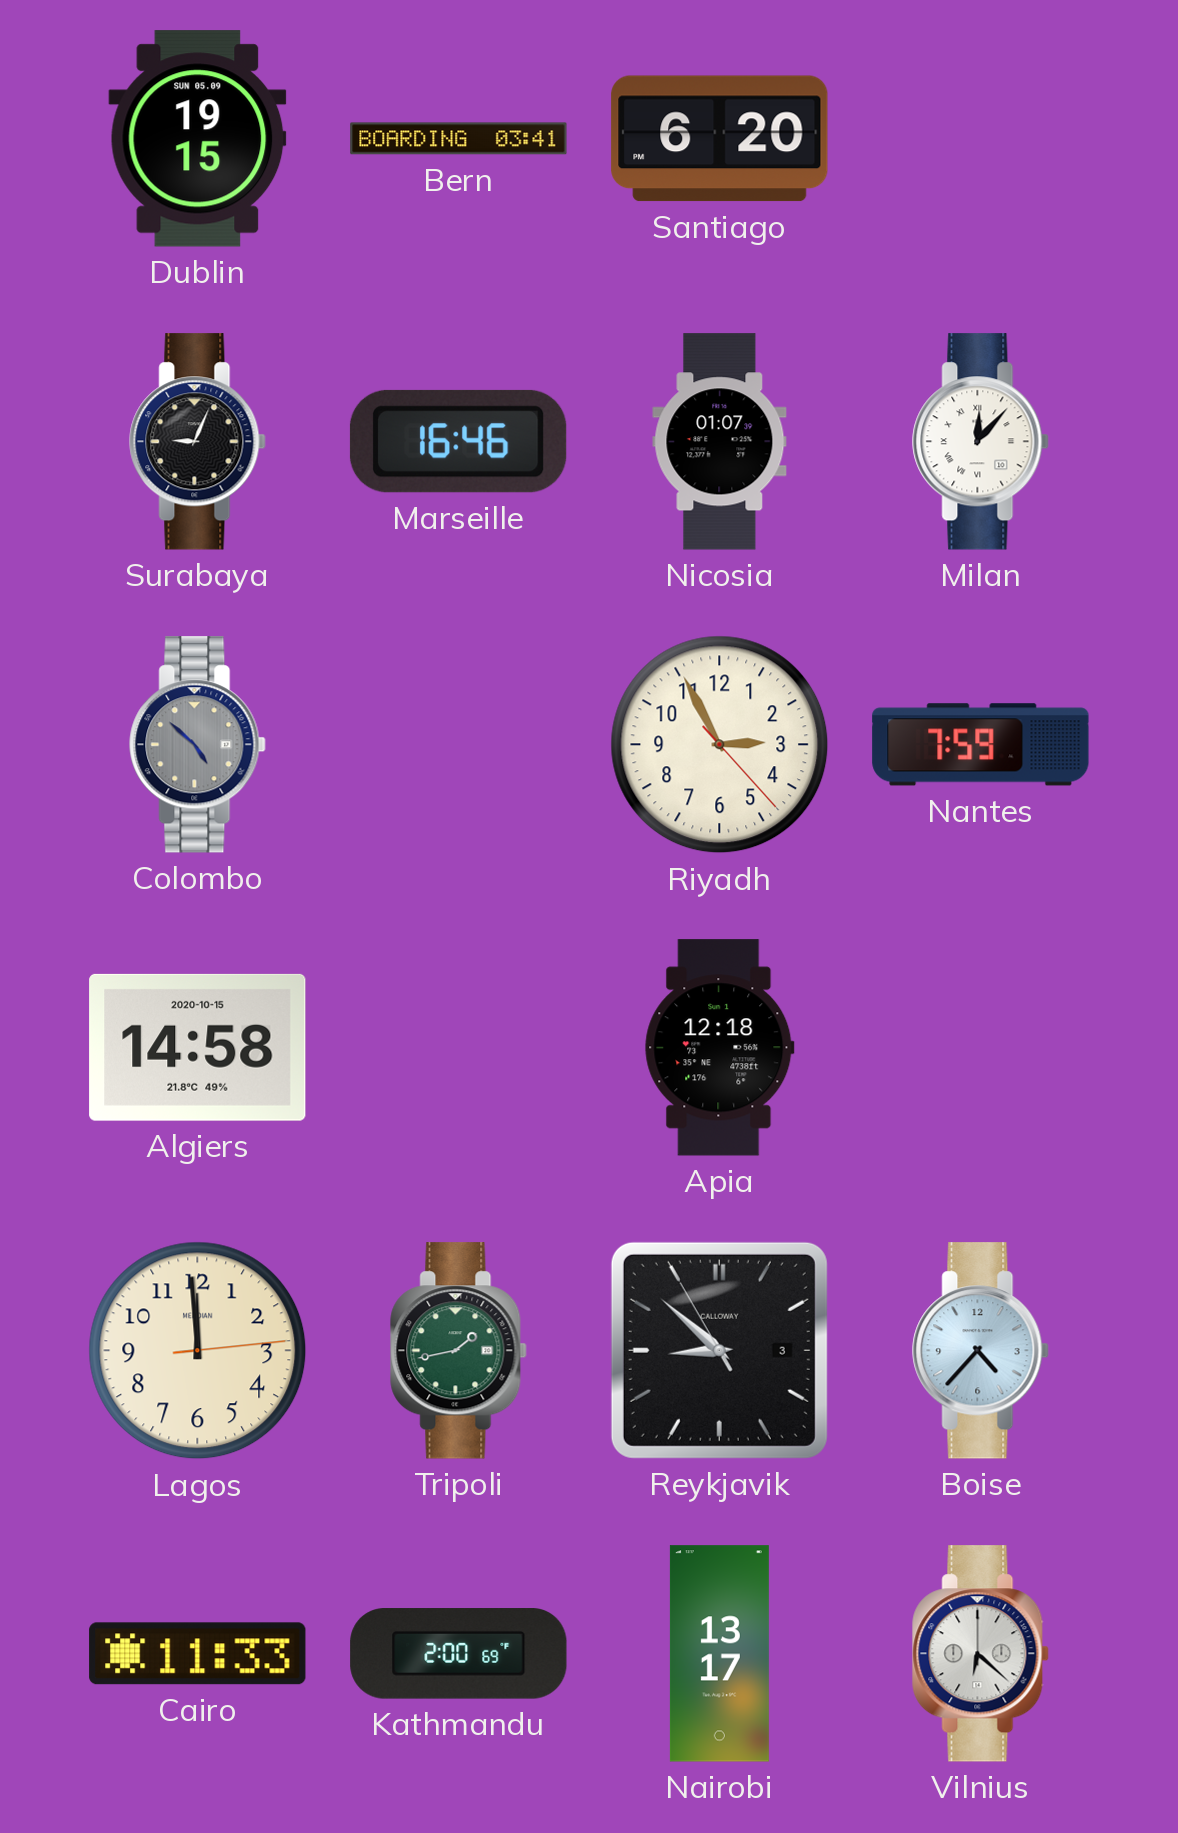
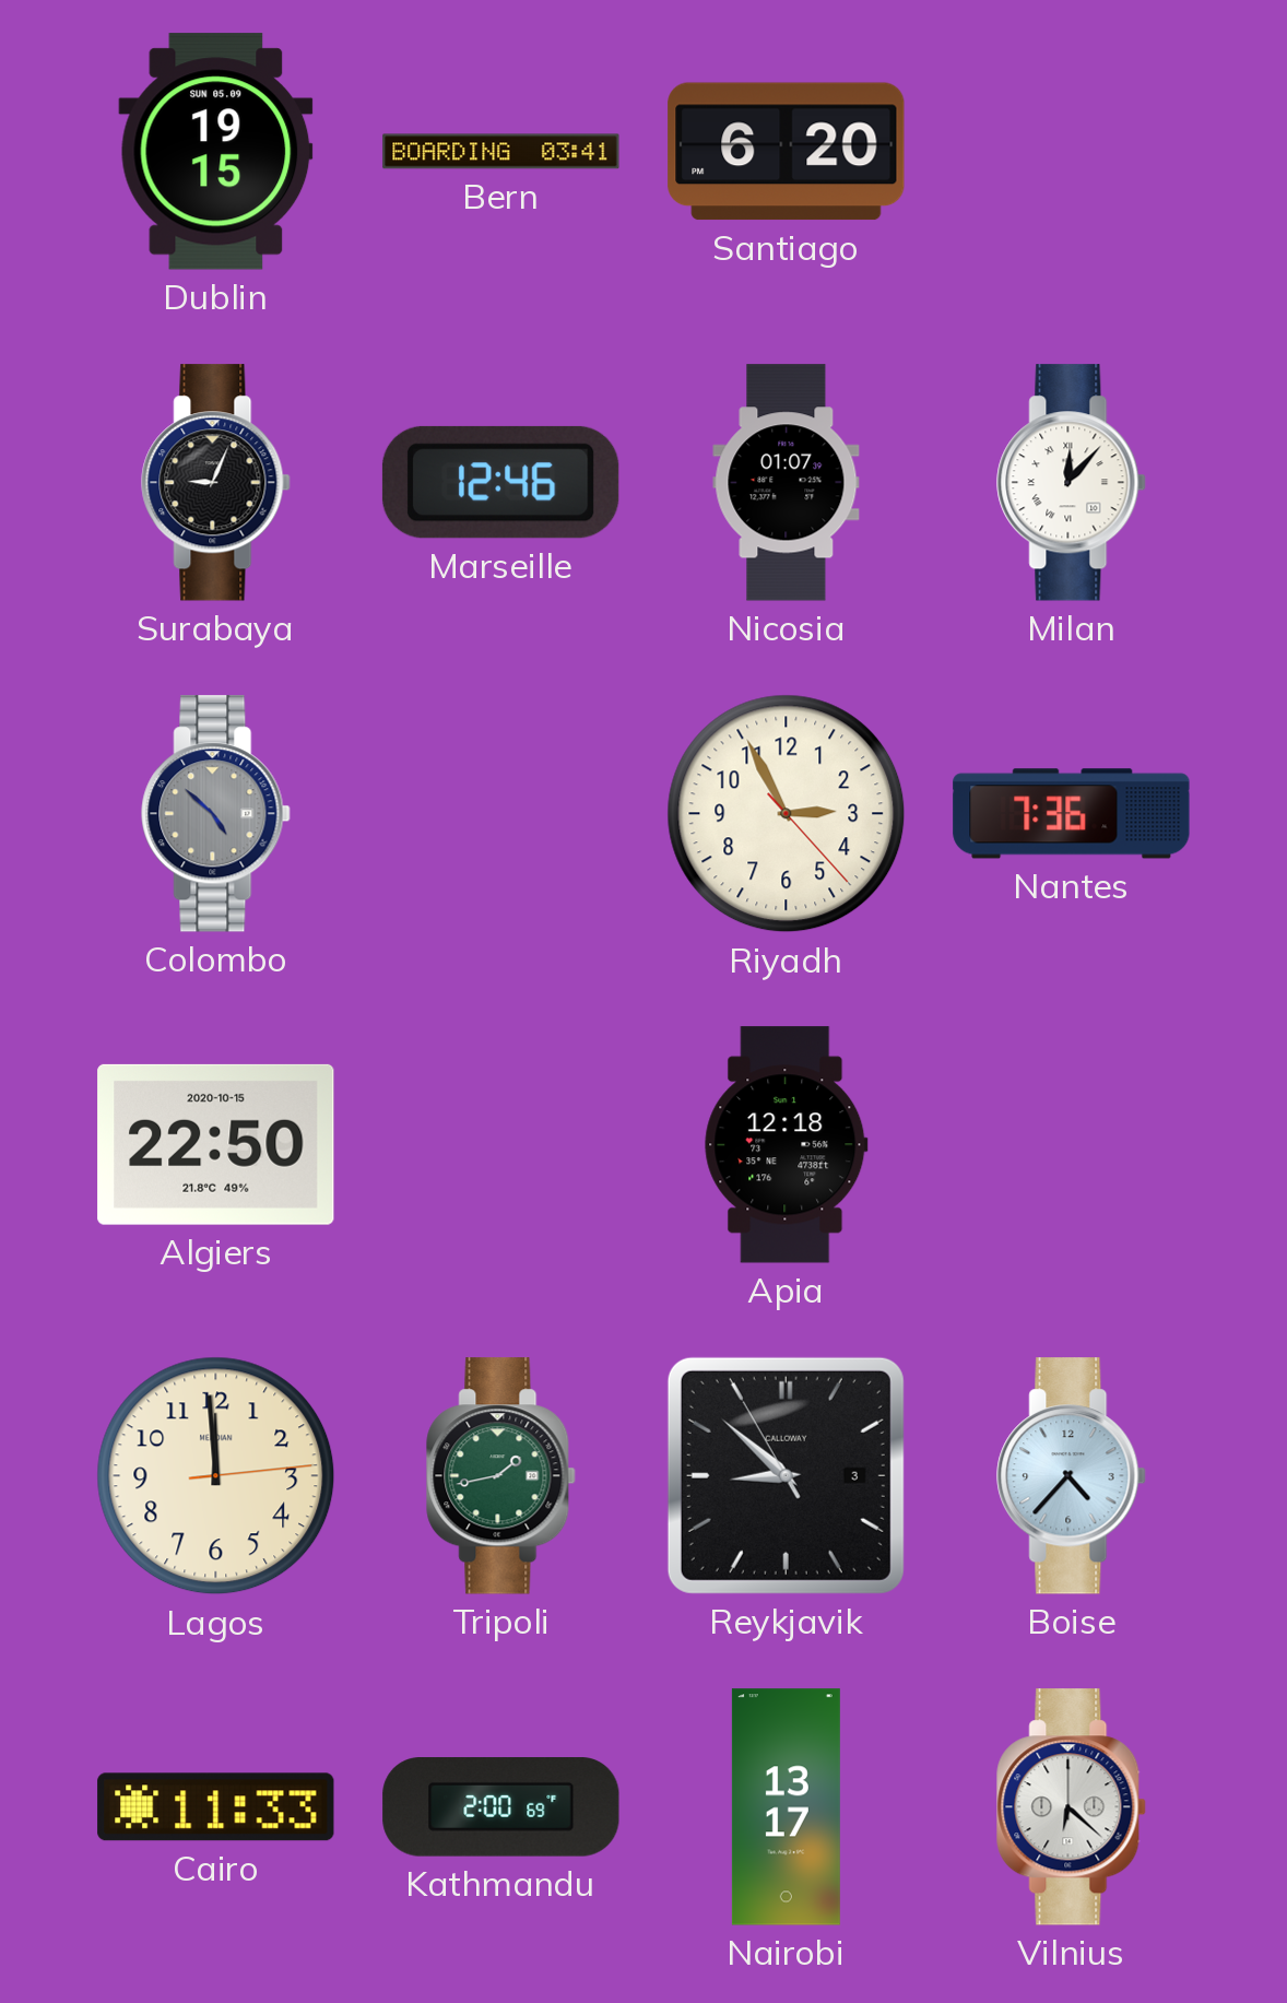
Marseille: 16:46 -> 12:46 (500, 482)
Nantes: 7:59 -> 7:36 (1072, 814)
Algiers: 14:58 -> 22:50 (216, 1144)
